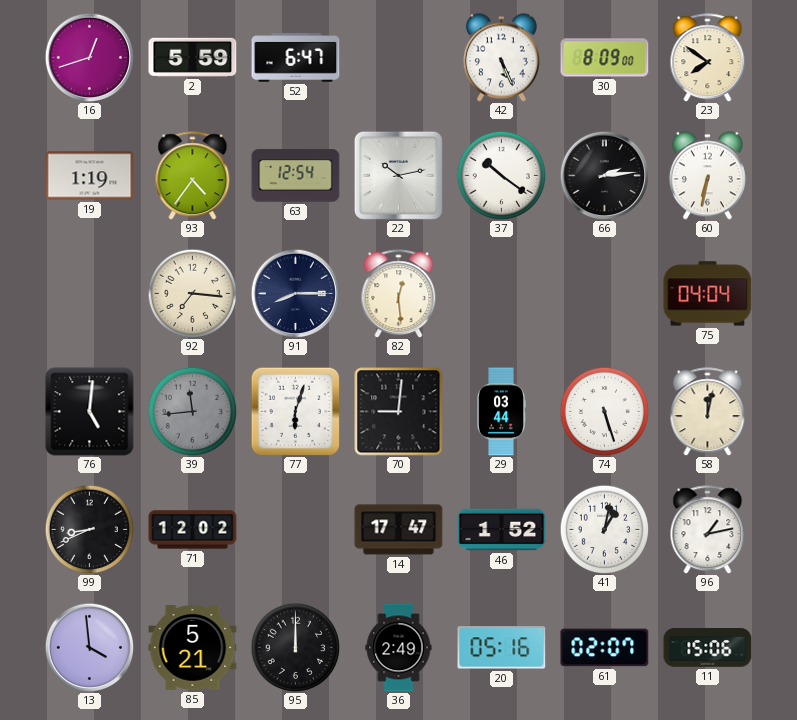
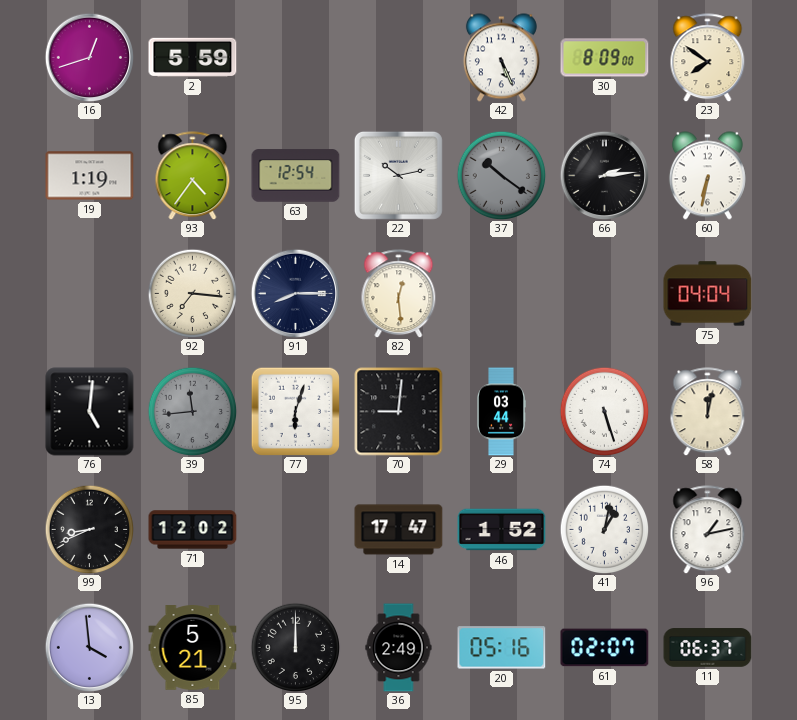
52: 6:47 -> none (296, 58)
37 dial: white -> grey (501, 175)
11: 15:06 -> 06:37 (708, 648)
